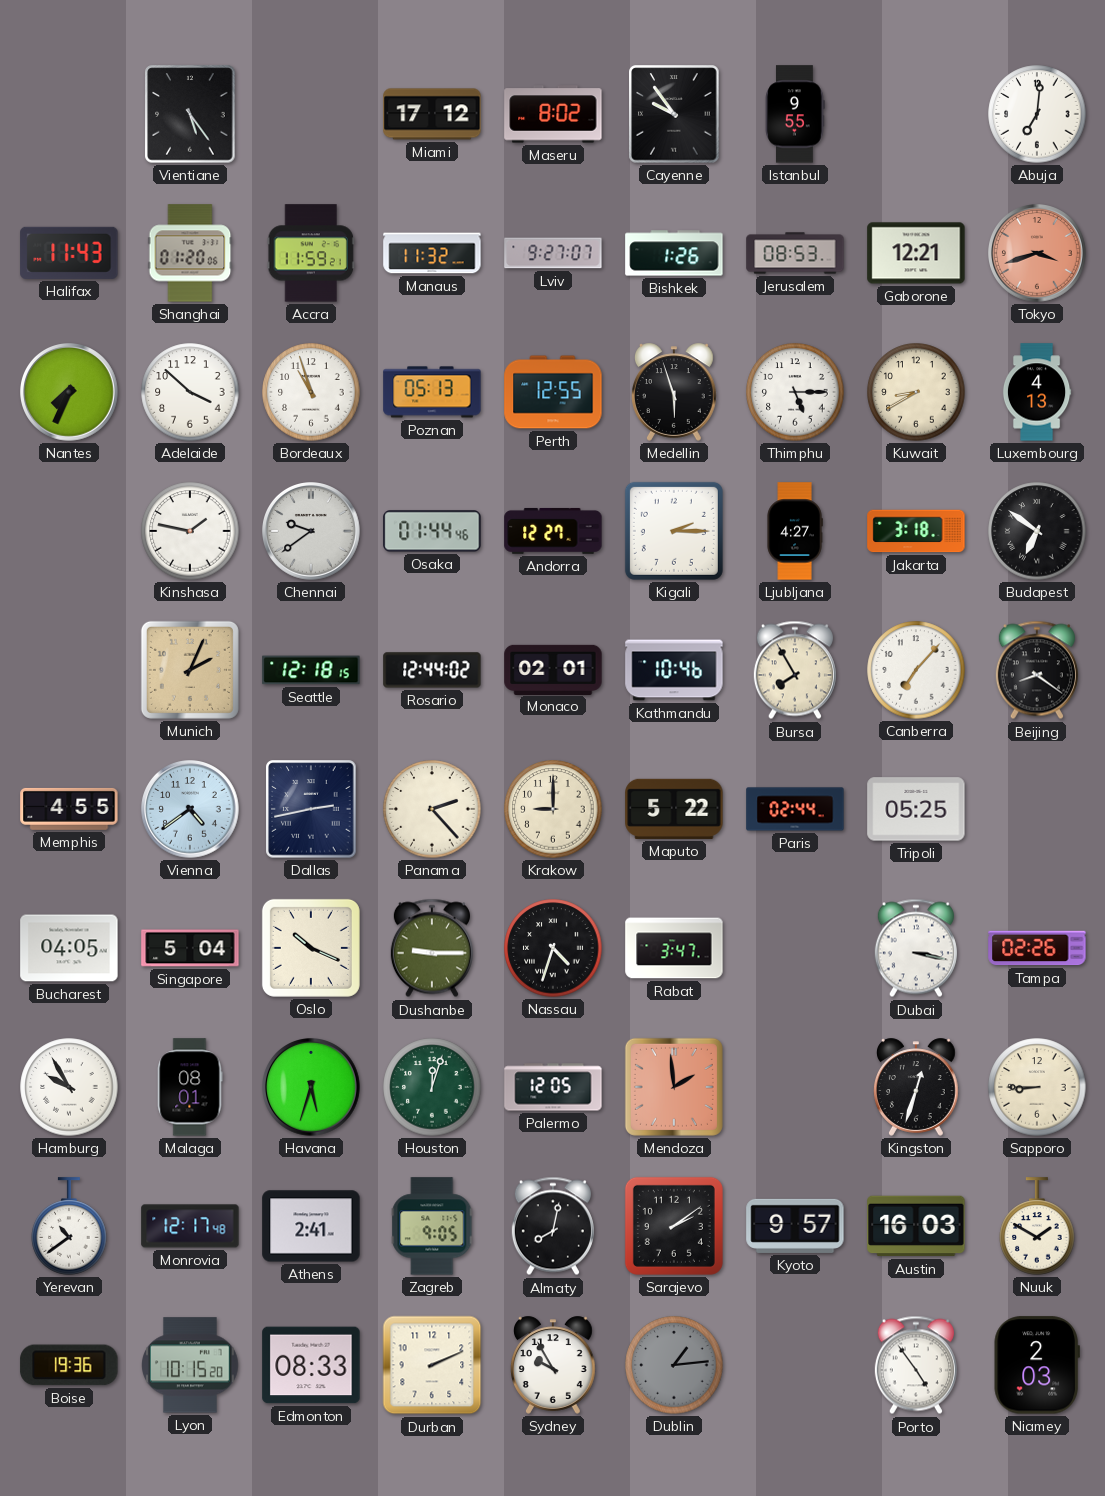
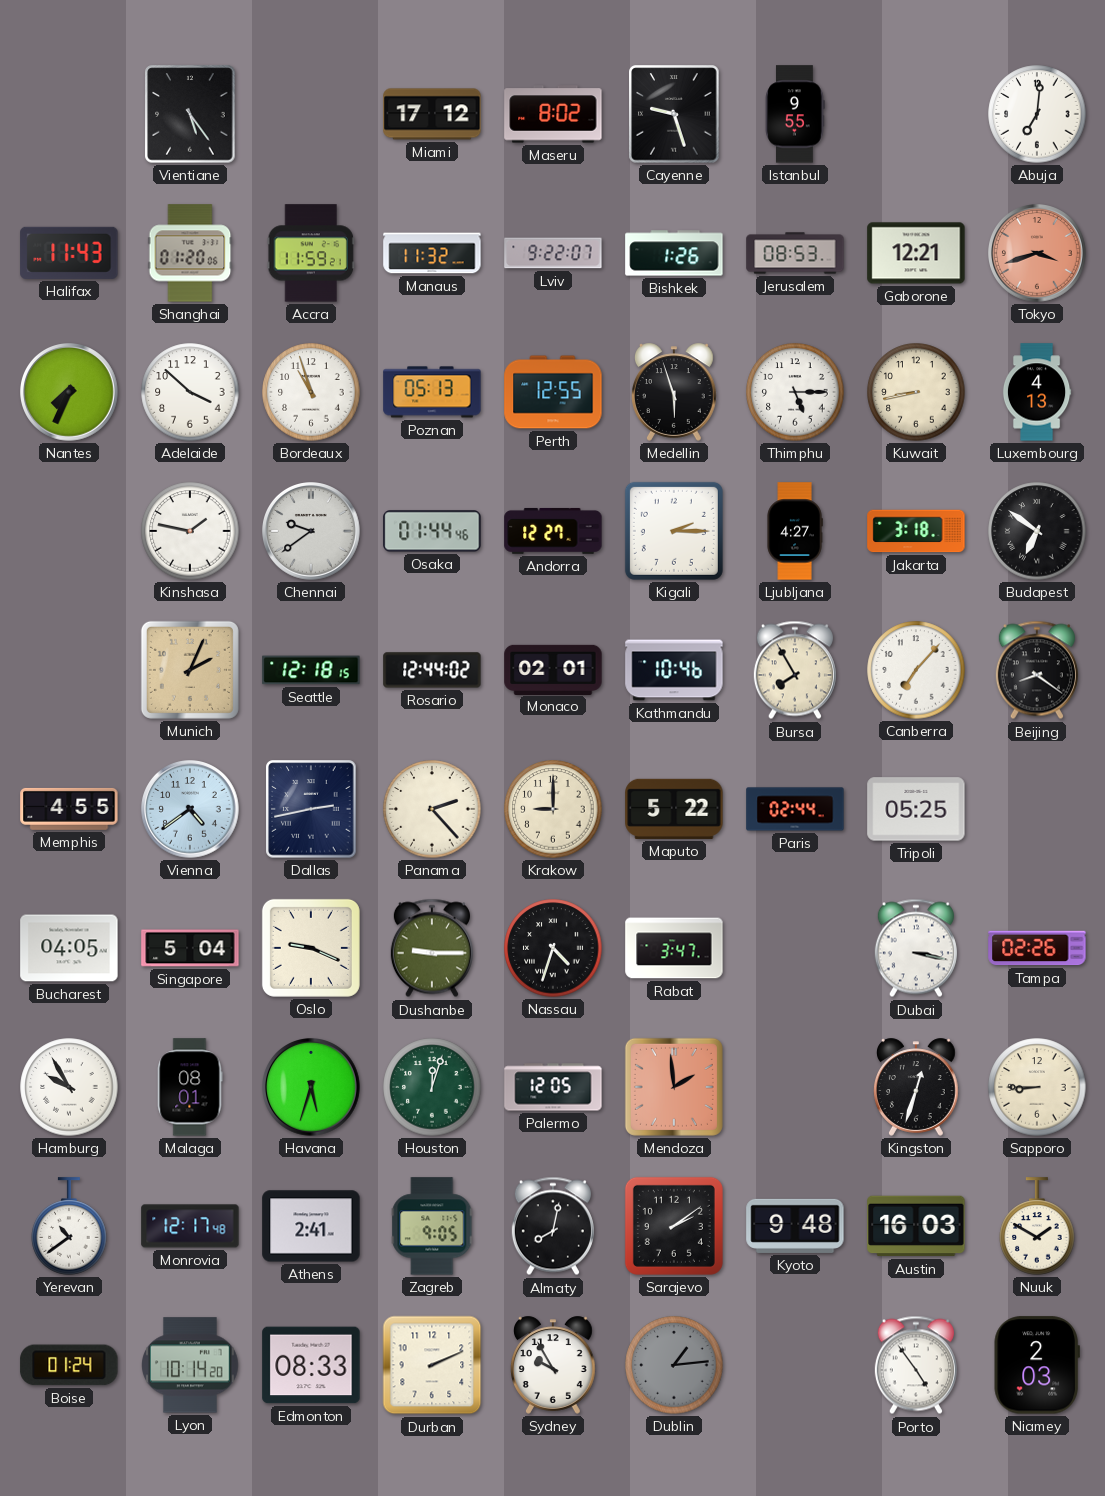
Cayenne: 9:54 -> 9:27 (674, 114)
Lviv: 9:27 -> 9:22 (553, 253)
Kuwait: 8:40 -> 8:43 (916, 392)
Oslo: 10:19 -> 9:19 (311, 948)
Kyoto: 9:57 -> 9:48 (795, 1226)
Boise: 19:36 -> 01:24 (69, 1365)
Lyon: 10:15 -> 10:14 (191, 1365)
